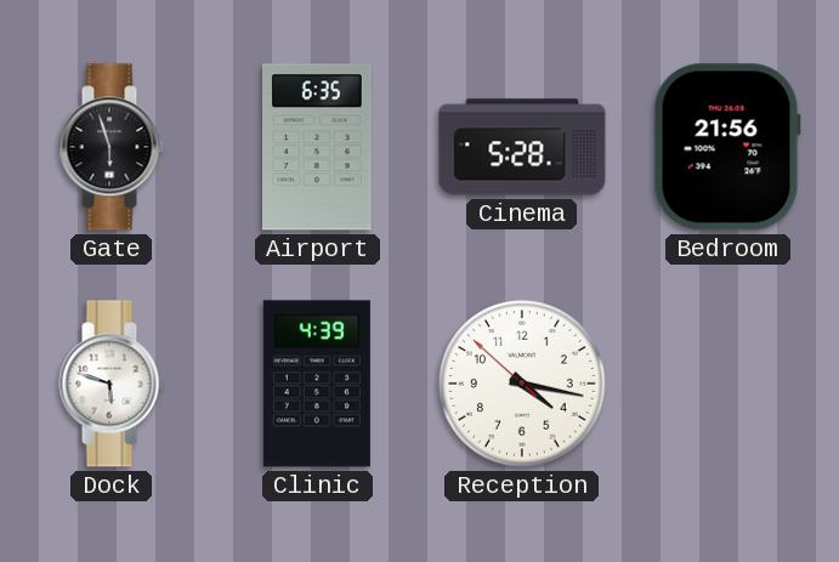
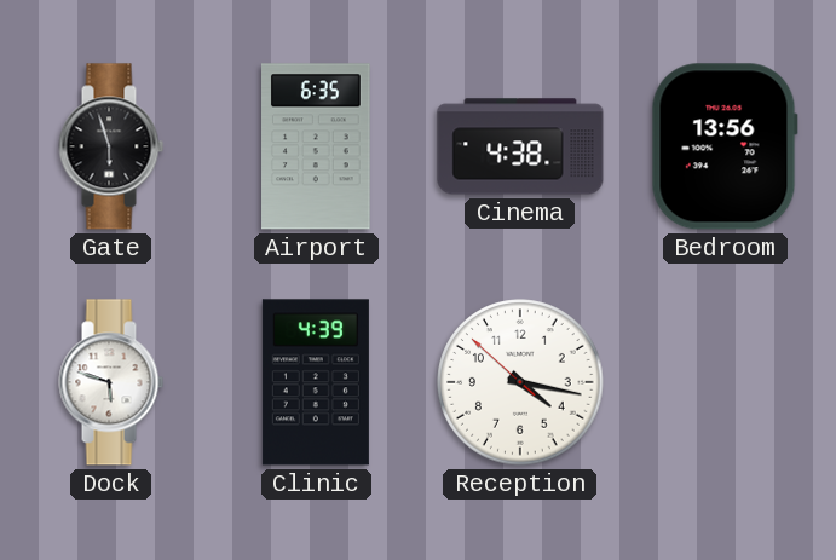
Cinema: 5:28 -> 4:38 (520, 146)
Bedroom: 21:56 -> 13:56 (725, 146)
